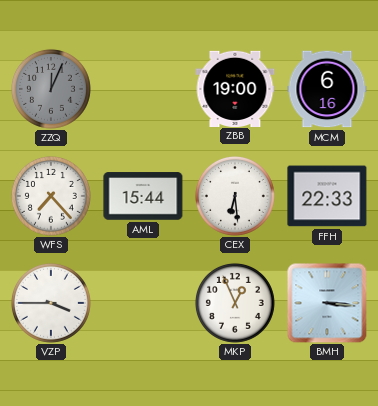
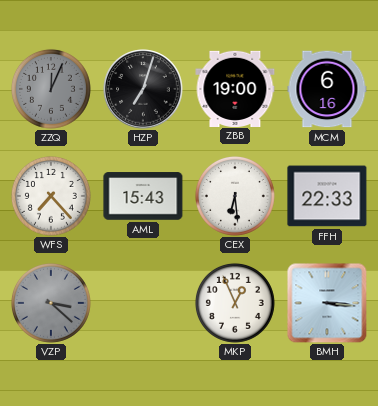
HZP: none -> 7:03 (143, 89)
AML: 15:44 -> 15:43 (143, 196)
VZP: 3:45 -> 3:22 (51, 303)
VZP dial: white -> grey (51, 303)
